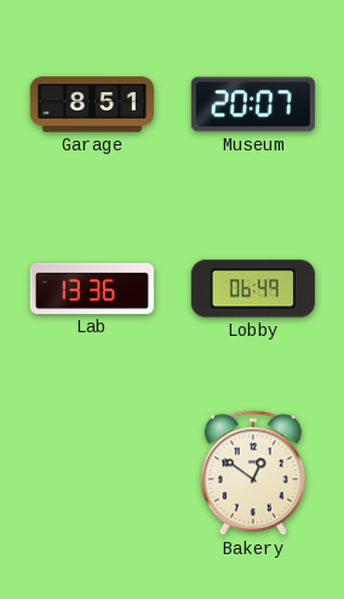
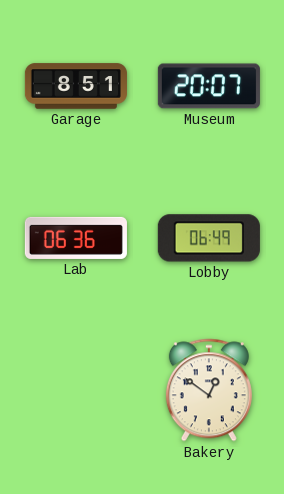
Lab: 13:36 -> 06:36 (76, 238)
